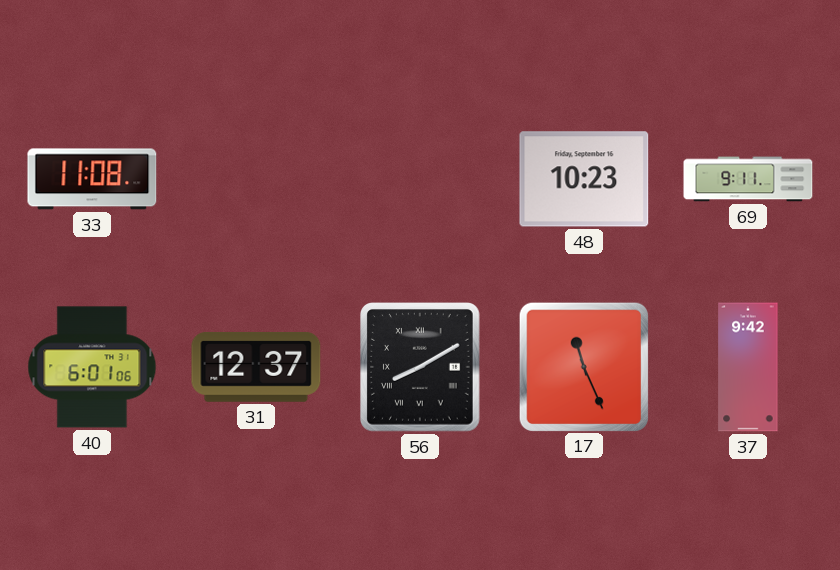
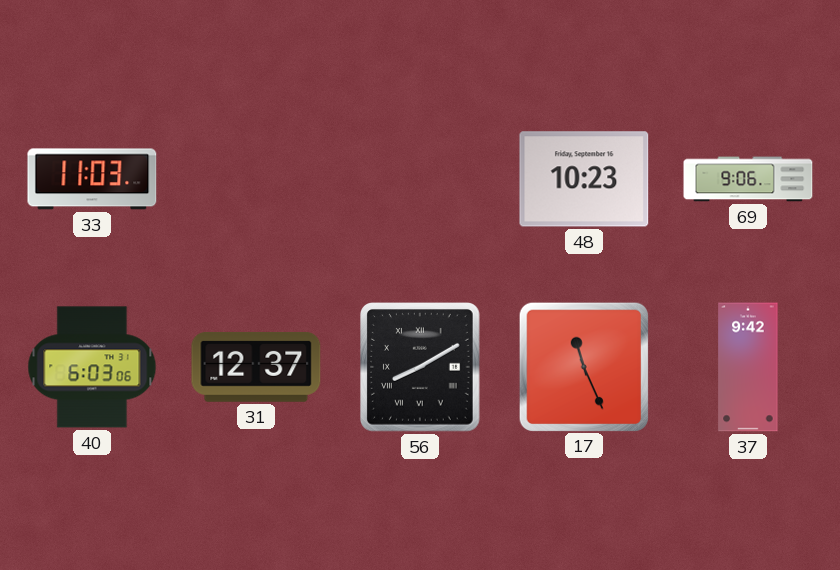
33: 11:08 -> 11:03 (92, 179)
69: 9:11 -> 9:06 (748, 179)
40: 6:01 -> 6:03 (92, 367)
